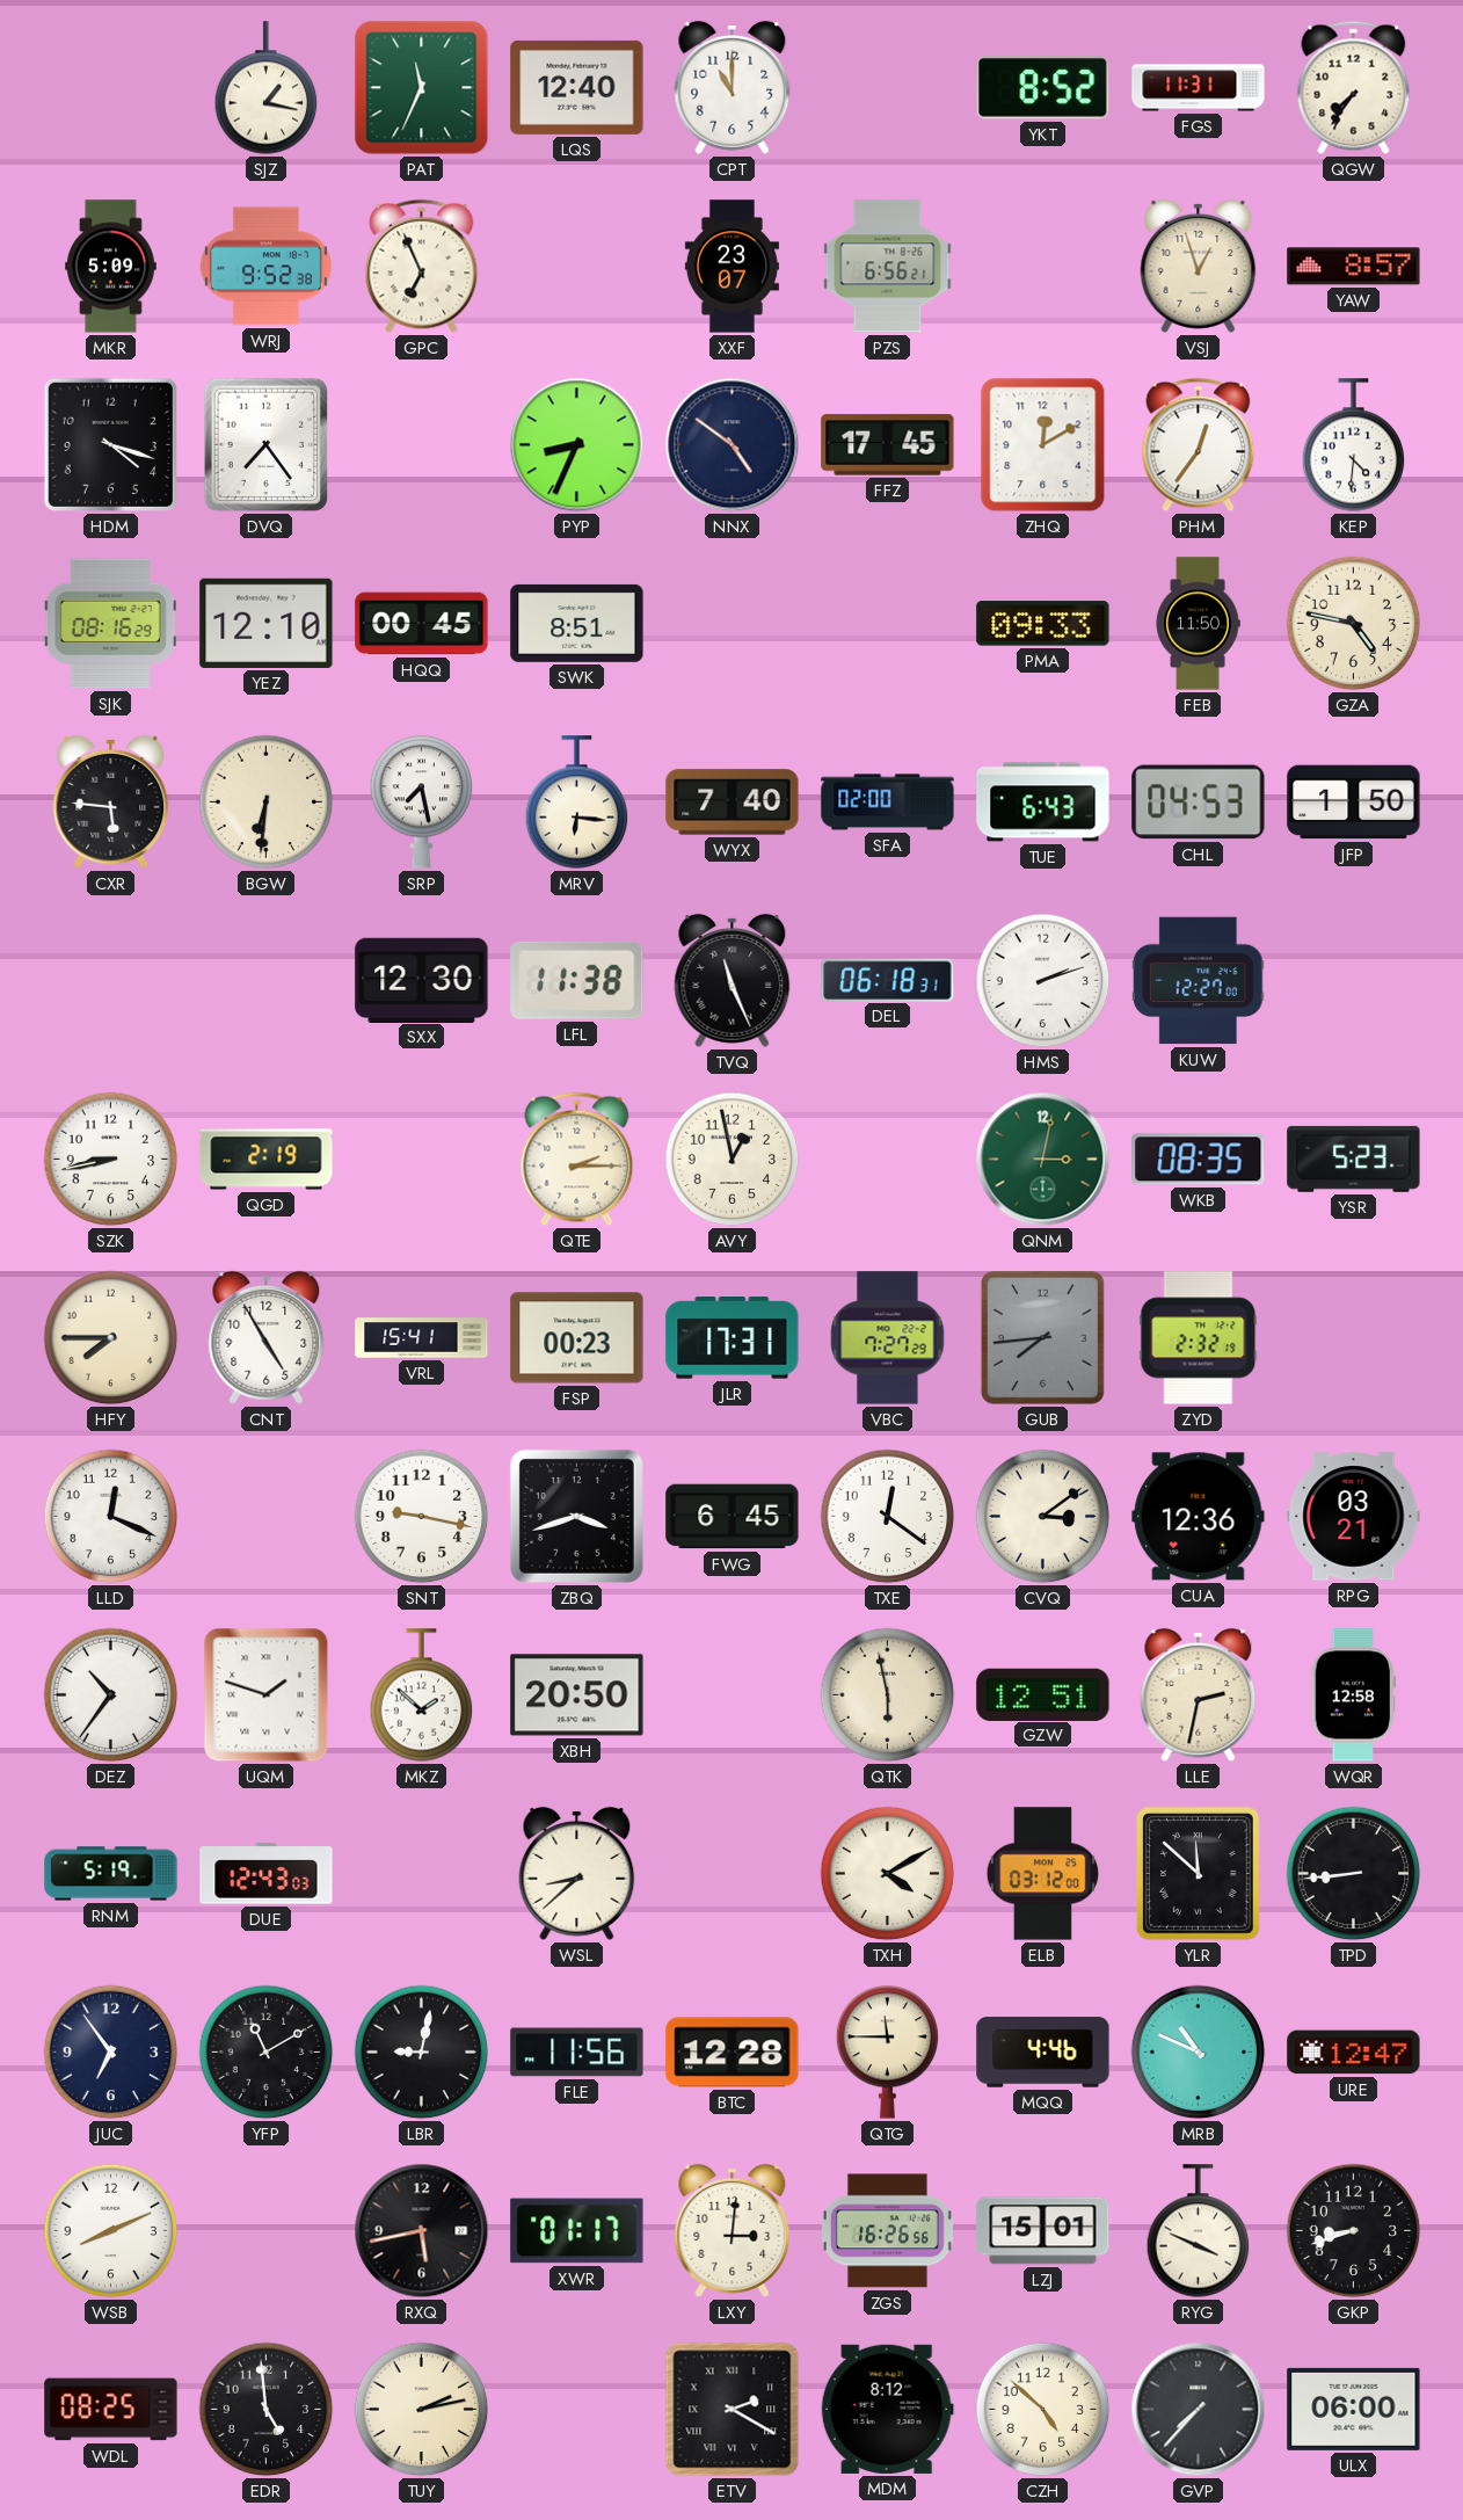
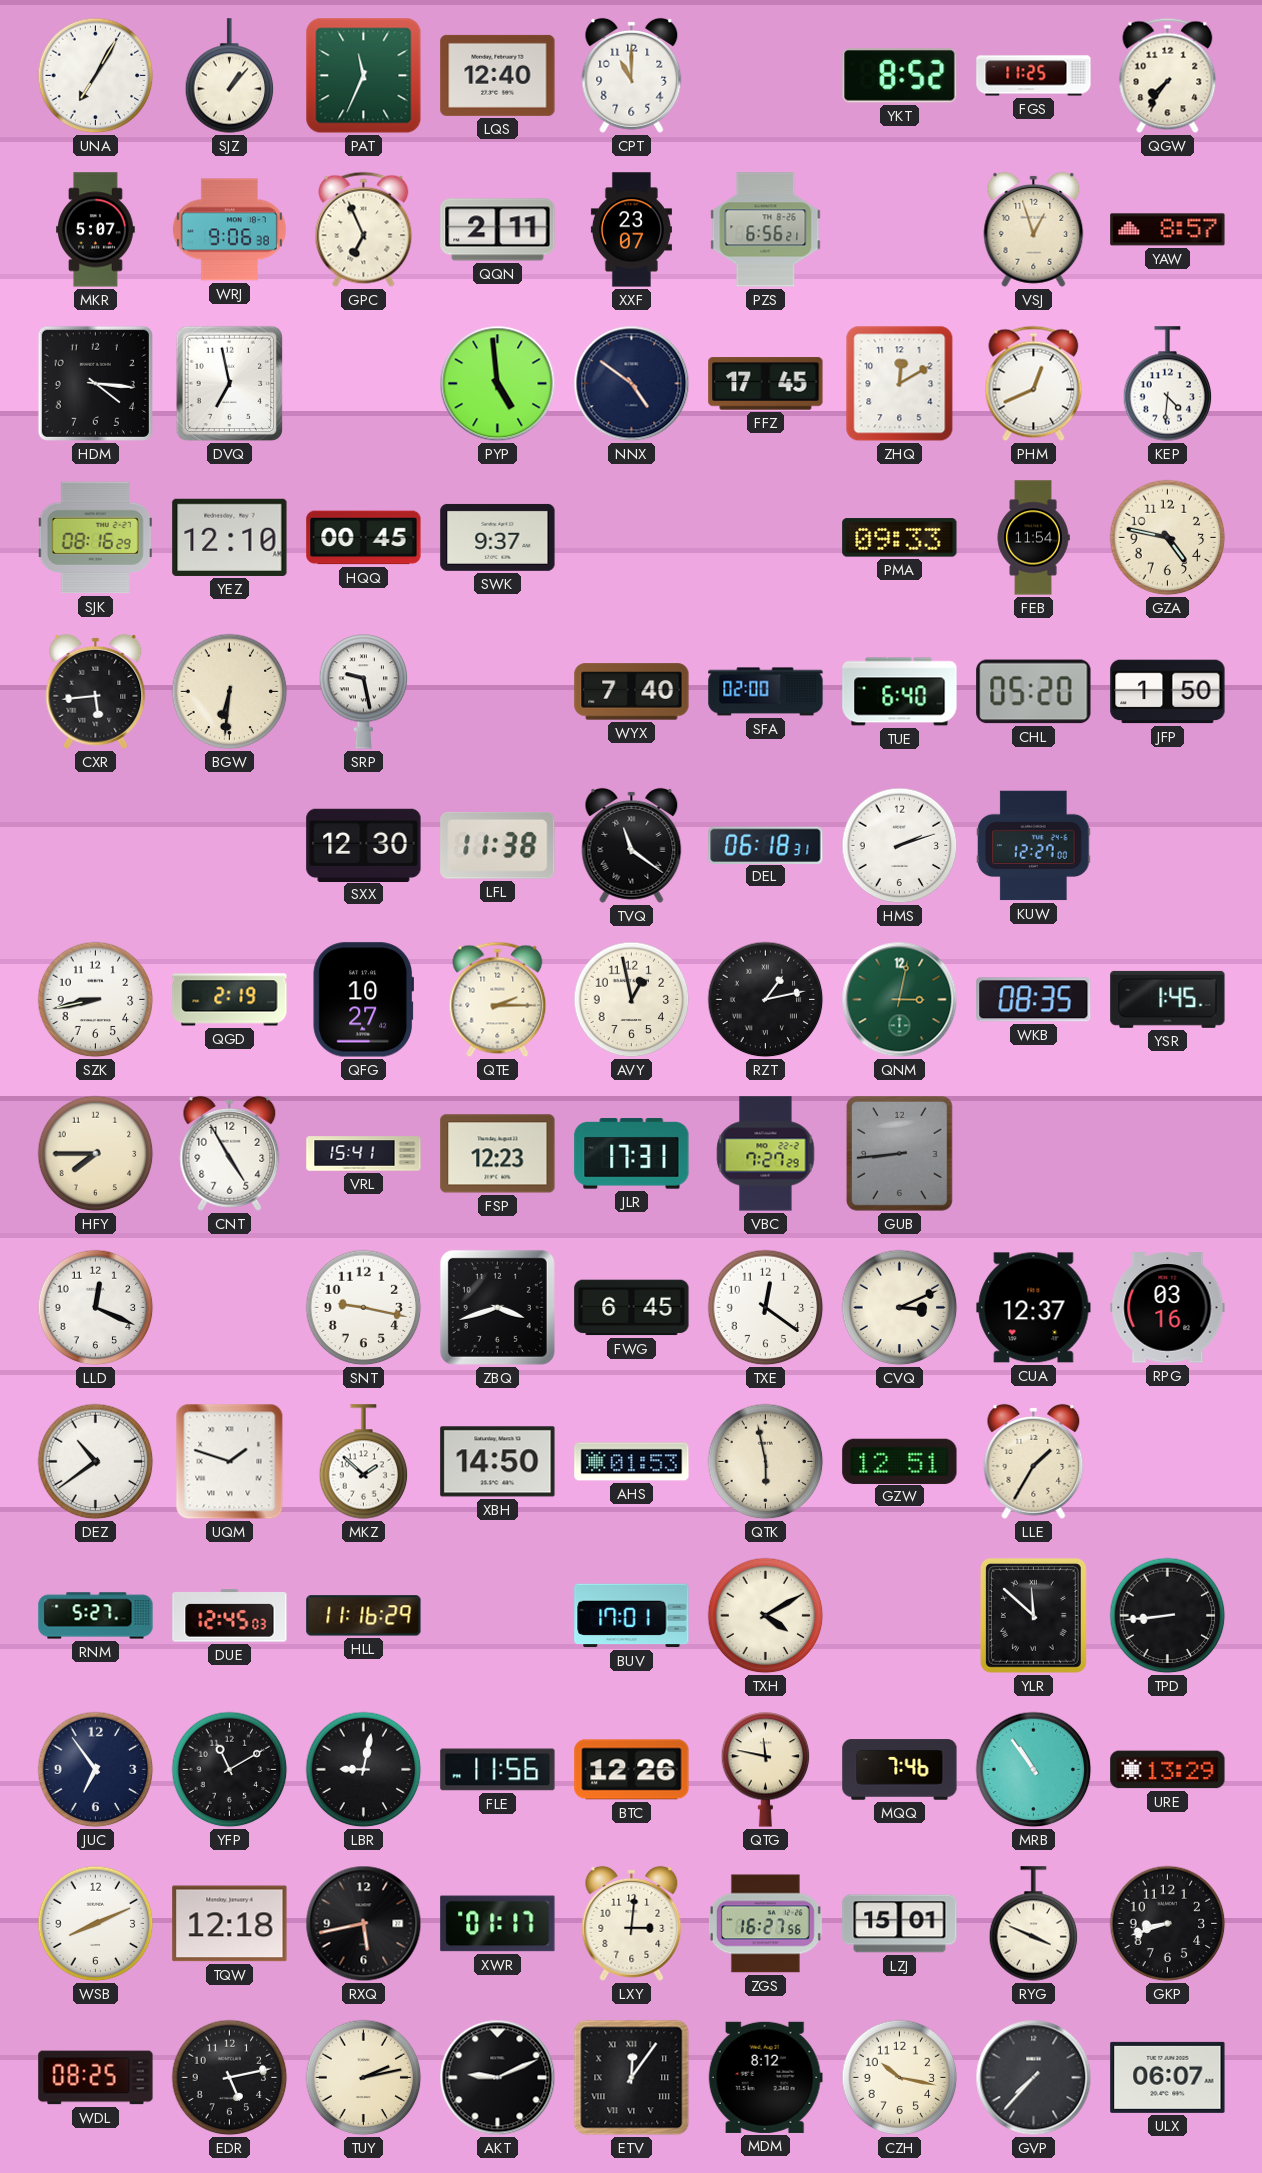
UNA: none -> 7:05 (96, 76)
SJZ: 1:17 -> 1:07 (230, 76)
FGS: 11:31 -> 11:25 (1034, 76)
MKR: 5:09 -> 5:07 (96, 230)
WRJ: 9:52 -> 9:06 (229, 230)
QQN: none -> 2:11 (498, 230)
HDM: 4:18 -> 4:16 (95, 383)
DVQ: 7:24 -> 6:58 (230, 384)
PYP: 8:34 -> 4:59 (498, 384)
PHM: 12:36 -> 12:41 (1034, 384)
SWK: 8:51 -> 9:37 (498, 537)
FEB: 11:50 -> 11:54 (1033, 538)
CXR: 5:46 -> 5:44 (96, 691)
SRP: 7:28 -> 9:28 (364, 692)
MRV: 6:16 -> none (577, 803)
TUE: 6:43 -> 6:40 (900, 692)
CHL: 04:53 -> 05:20 (1034, 692)
TVQ: 11:26 -> 11:21 (632, 845)
QFG: none -> 10:27 (363, 1000)
RZT: none -> 1:13 (766, 1000)
YSR: 5:23 -> 1:45 (1168, 999)
FSP: 00:23 -> 12:23 (498, 1154)
GUB: 7:44 -> 8:44 (899, 1153)
ZYD: 2:32 -> none (1199, 1338)
CVQ: 3:09 -> 3:11 (900, 1308)
CUA: 12:36 -> 12:37 (1034, 1308)
RPG: 03:21 -> 03:16 (1168, 1308)
DEZ: 10:36 -> 10:39 (96, 1462)
XBH: 20:50 -> 14:50 (498, 1462)
AHS: none -> 01:53 (632, 1462)
LLE: 2:32 -> 1:35 (1034, 1461)
WQR: 12:58 -> none (1354, 1695)
RNM: 5:19 -> 5:27 (96, 1616)
DUE: 12:43 -> 12:45 (230, 1616)
HLL: none -> 11:16 (364, 1616)
WSL: 8:38 -> none (577, 1873)
BUV: none -> 17:01 (632, 1616)
ELB: 03:12 -> none (1043, 1874)
BTC: 12:28 -> 12:26 (632, 1770)
QTG: 11:45 -> 11:47 (766, 1770)
MQQ: 4:46 -> 7:46 (900, 1770)
MRB: 10:49 -> 10:54 (1034, 1770)
URE: 12:47 -> 13:29 (1168, 1770)
TQW: none -> 12:18 (230, 1924)
ZGS: 16:26 -> 16:27 (765, 1924)
EDR: 4:59 -> 5:13 (230, 2078)
AKT: none -> 9:11 (498, 2078)
ETV: 2:20 -> 12:06 (632, 2078)
CZH: 4:52 -> 10:17 (900, 2078)
ULX: 06:00 -> 06:07 (1168, 2077)
